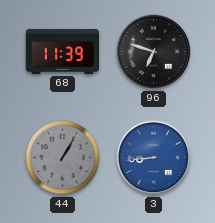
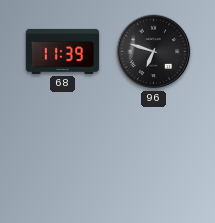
44: 1:05 -> none (63, 158)
3: 8:44 -> none (154, 158)
